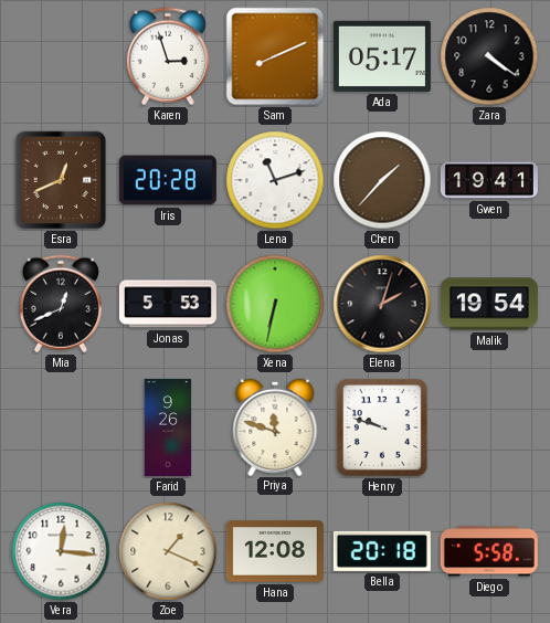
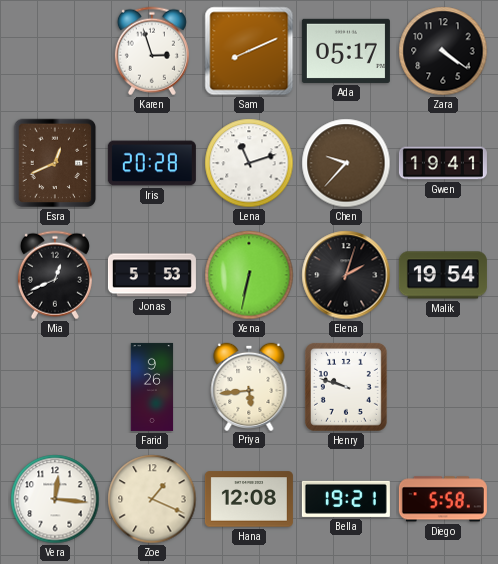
Chen: 1:37 -> 9:37 (346, 163)
Priya: 11:48 -> 5:44 (249, 386)
Bella: 20:18 -> 19:21 (346, 499)
